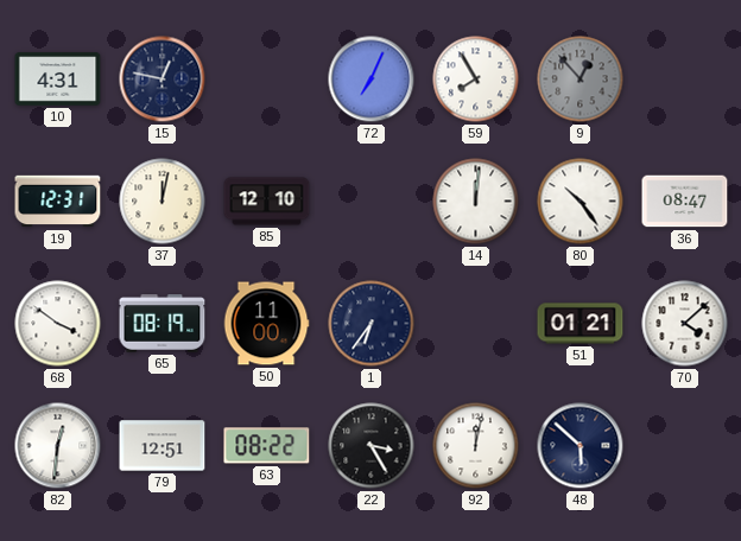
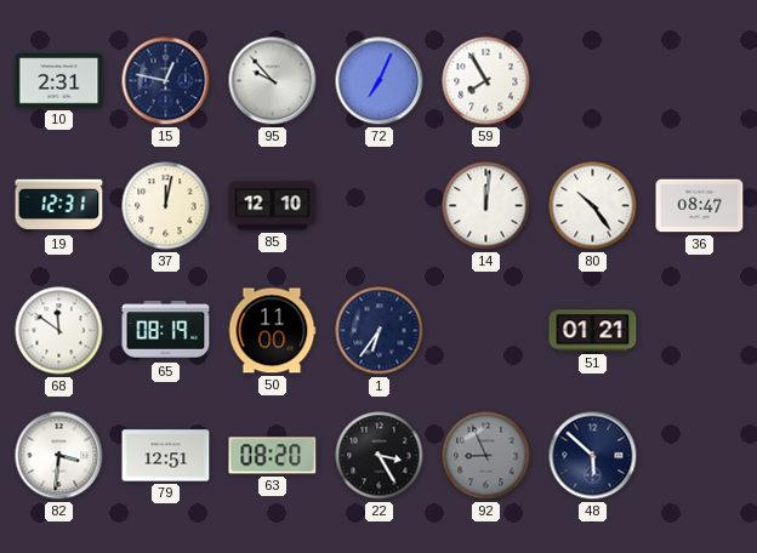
10: 4:31 -> 2:31 (59, 81)
95: none -> 9:53 (273, 81)
9: 12:53 -> none (581, 79)
68: 3:51 -> 11:51 (59, 331)
70: 4:08 -> none (685, 324)
82: 12:31 -> 3:31 (59, 456)
63: 08:22 -> 08:20 (273, 456)
92: 12:02 -> 8:56 (486, 456)
92 dial: white -> grey (486, 456)
